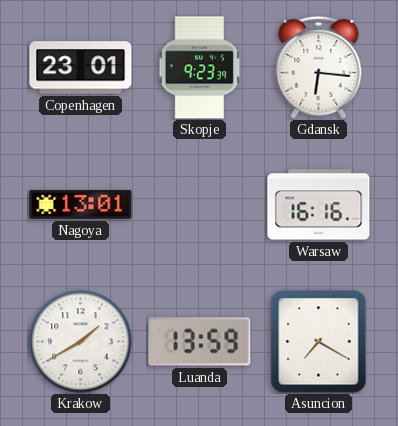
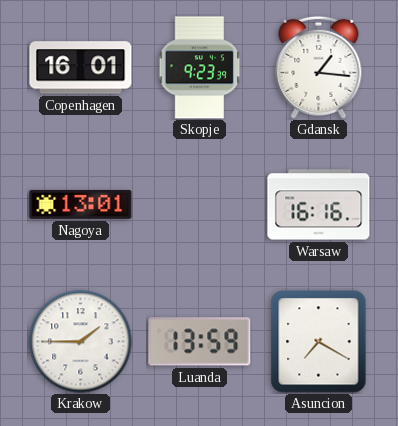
Copenhagen: 23:01 -> 16:01 (81, 68)
Gdansk: 6:16 -> 1:16 (319, 67)
Krakow: 1:40 -> 1:45 (81, 342)
